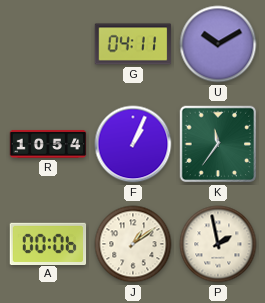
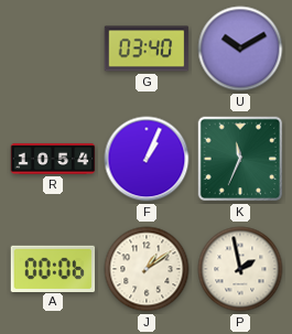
G: 04:11 -> 03:40 (147, 49)
K: 11:36 -> 11:34 (240, 159)
